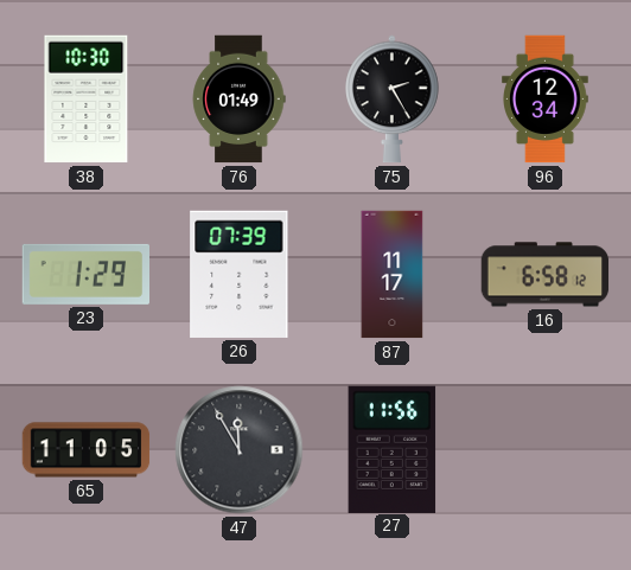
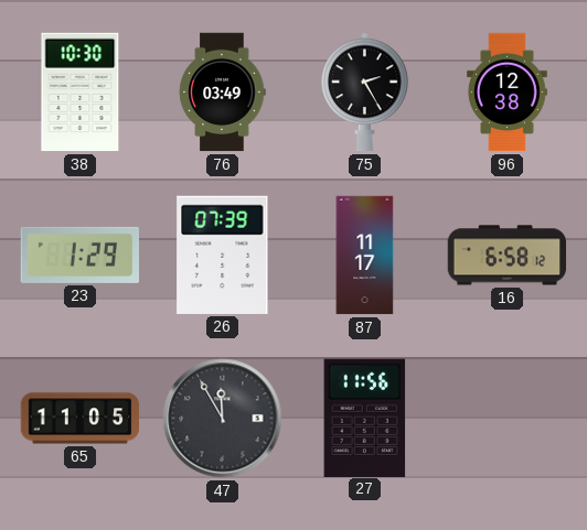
76: 01:49 -> 03:49 (222, 93)
96: 12:34 -> 12:38 (508, 93)
